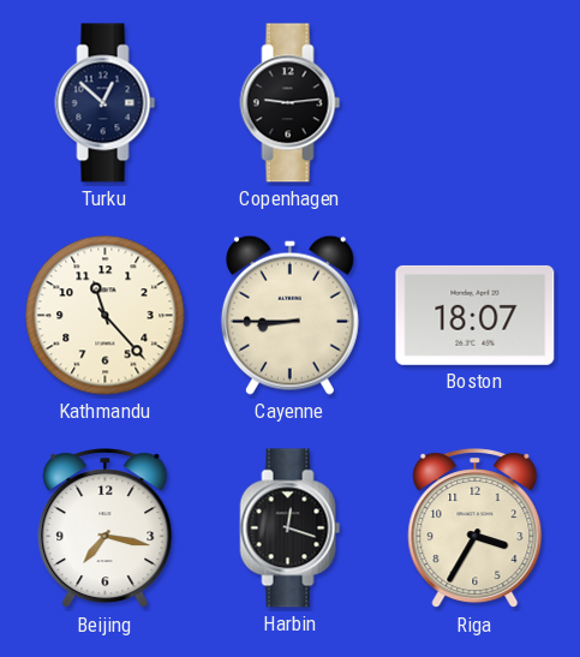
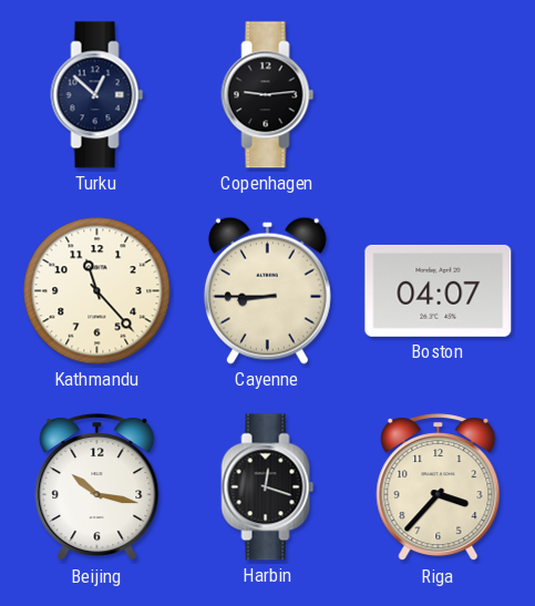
Boston: 18:07 -> 04:07 (439, 290)
Beijing: 7:17 -> 10:17 (97, 487)
Riga: 3:35 -> 3:37 (439, 487)
